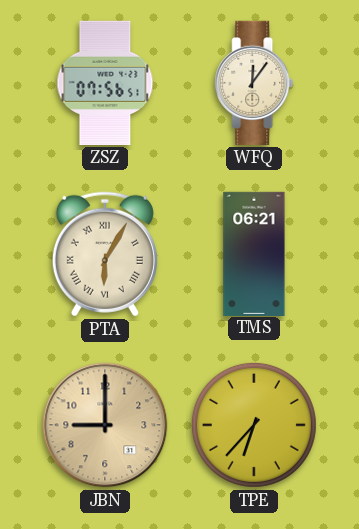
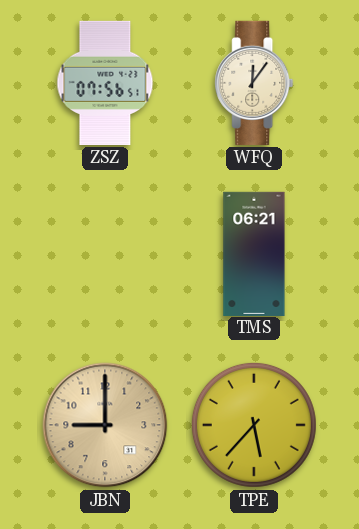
PTA: 6:05 -> none (105, 254)
TPE: 6:37 -> 5:37 (254, 425)
